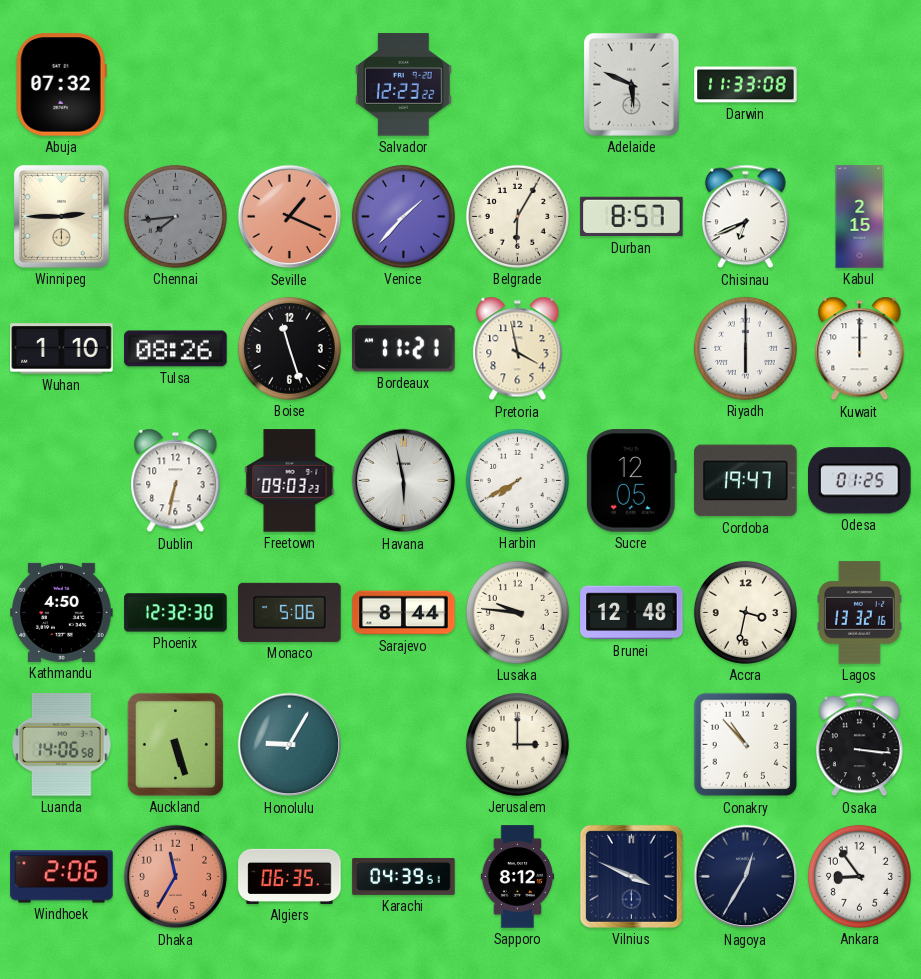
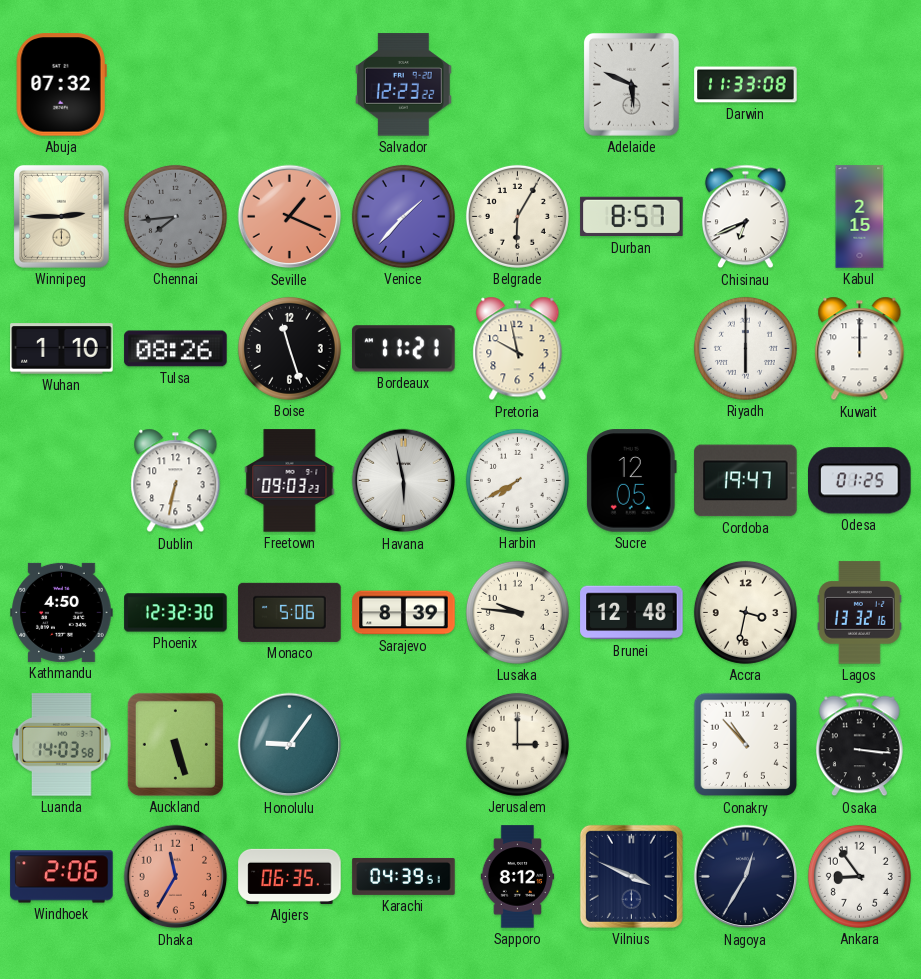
Pretoria: 3:58 -> 9:58 (518, 349)
Sarajevo: 8:44 -> 8:39 (404, 613)
Luanda: 14:06 -> 14:03 (62, 745)
Honolulu: 9:05 -> 9:06 (290, 745)
